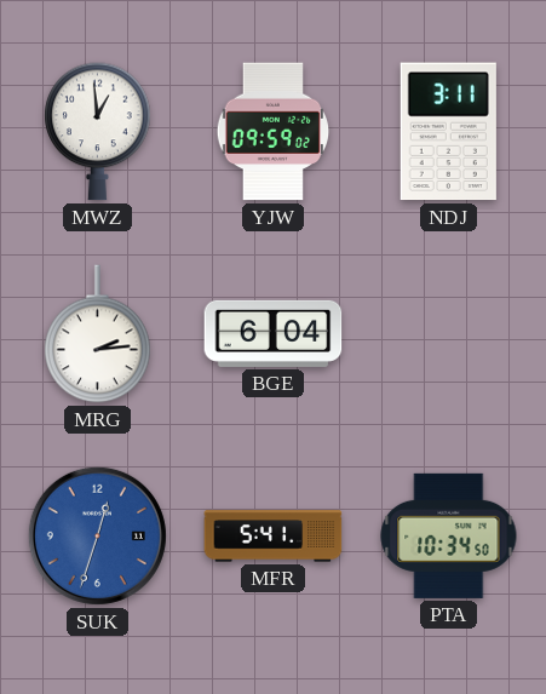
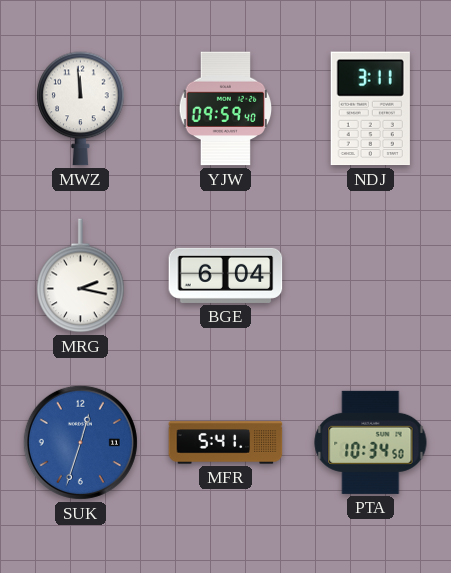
MWZ: 12:59 -> 11:59 (81, 109)
YJW: 09:59:02 -> 09:59:40 (226, 109)
MRG: 2:14 -> 2:17 (81, 276)
